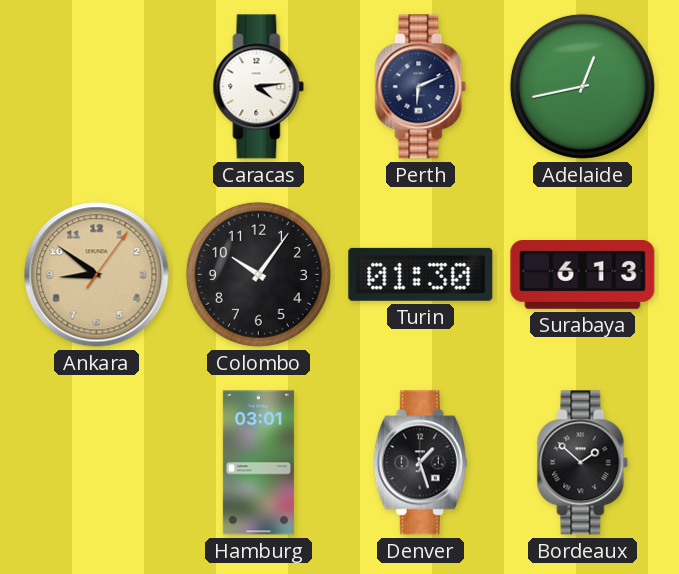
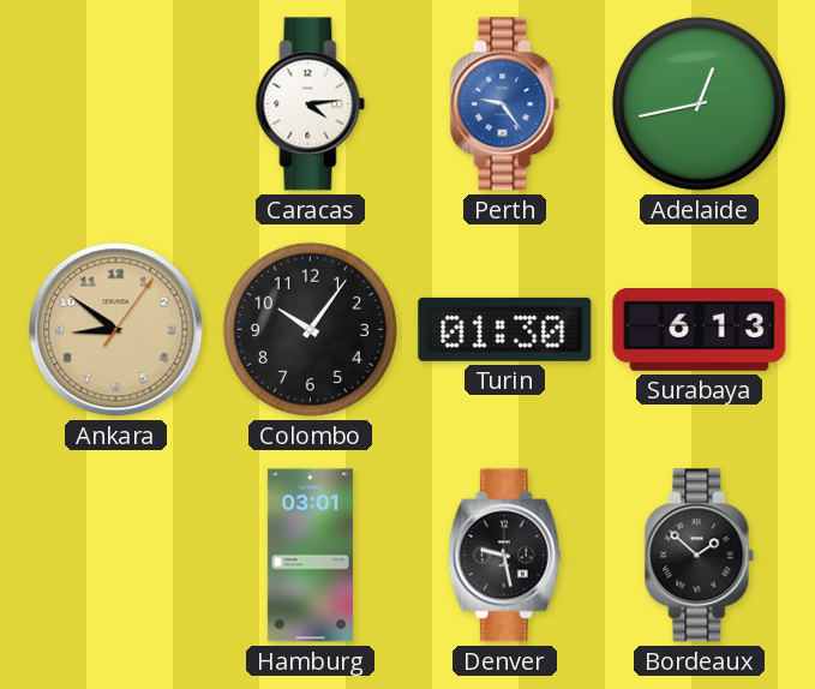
Perth: 6:11 -> 9:24 (505, 104)
Perth dial: navy -> blue (505, 104)
Denver: 1:27 -> 9:28 (504, 556)
